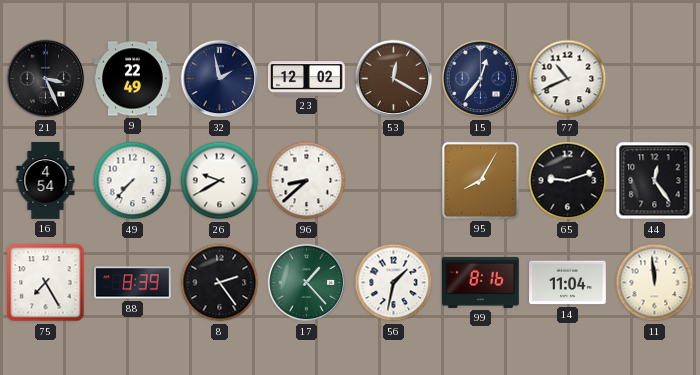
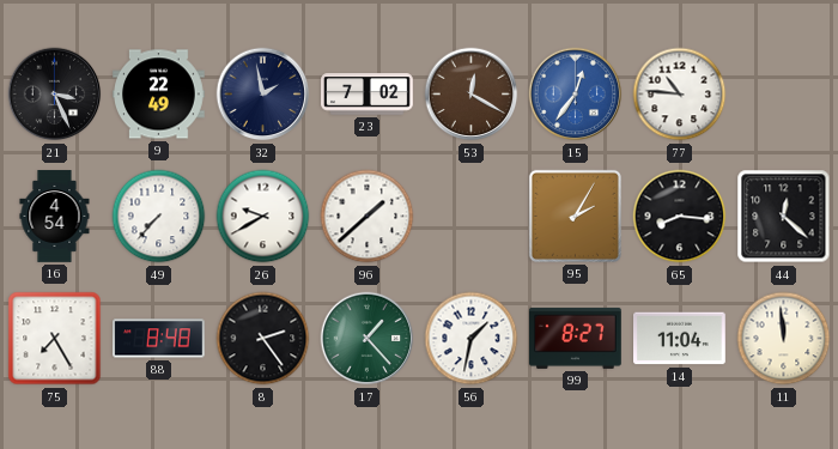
23: 12:02 -> 7:02 (368, 95)
15 dial: navy -> blue (576, 95)
77: 10:41 -> 10:46 (680, 95)
96: 8:38 -> 1:38 (368, 217)
95: 8:05 -> 2:05 (575, 216)
65: 9:12 -> 8:16 (680, 217)
44: 12:24 -> 12:22 (784, 217)
88: 8:39 -> 8:48 (159, 339)
99: 8:16 -> 8:27 (576, 338)
